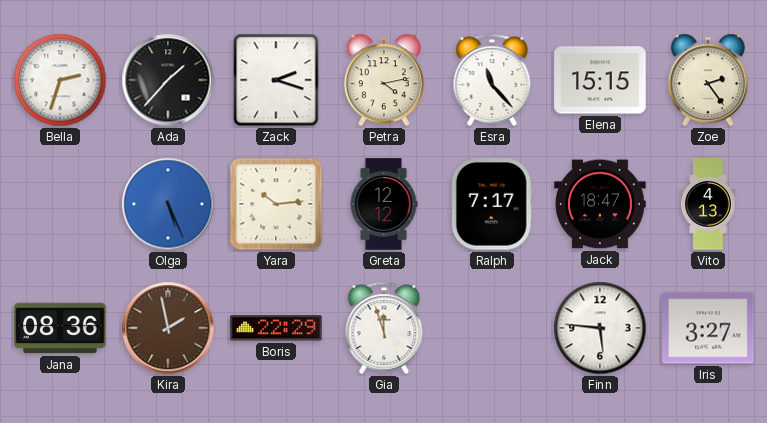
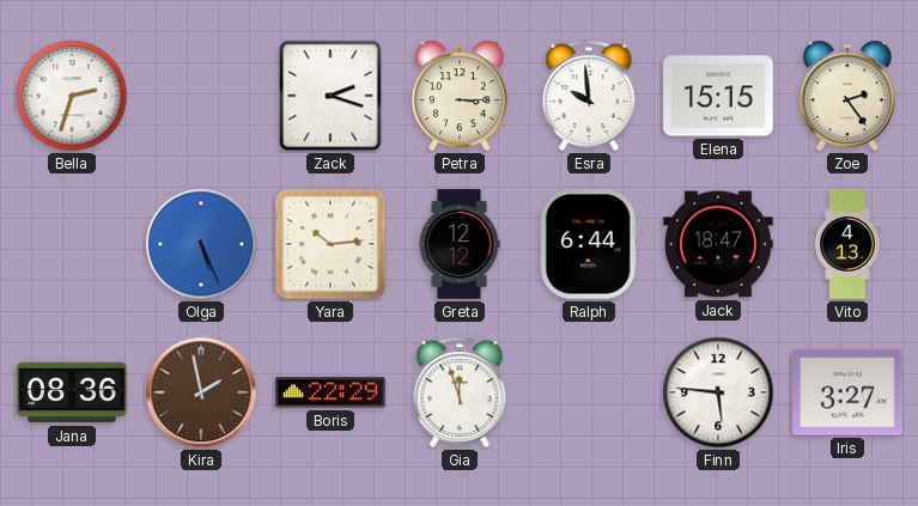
Ada: 1:37 -> none (168, 80)
Petra: 4:13 -> 3:15 (460, 96)
Esra: 11:23 -> 9:59 (589, 96)
Ralph: 7:17 -> 6:44 (589, 244)
